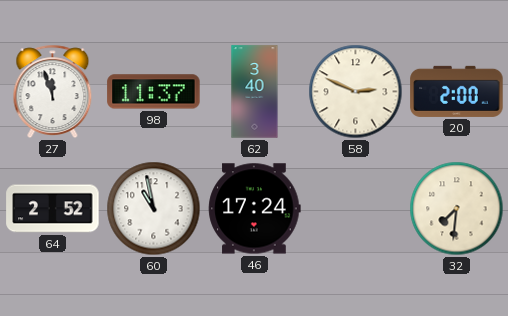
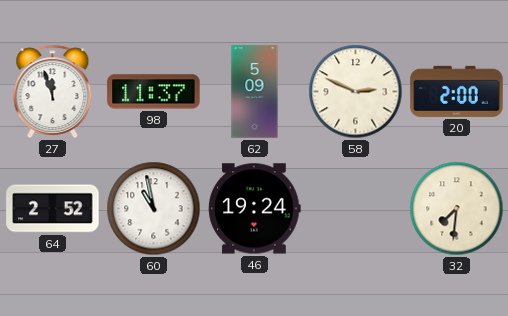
62: 3:40 -> 5:09 (255, 92)
46: 17:24 -> 19:24 (255, 209)
